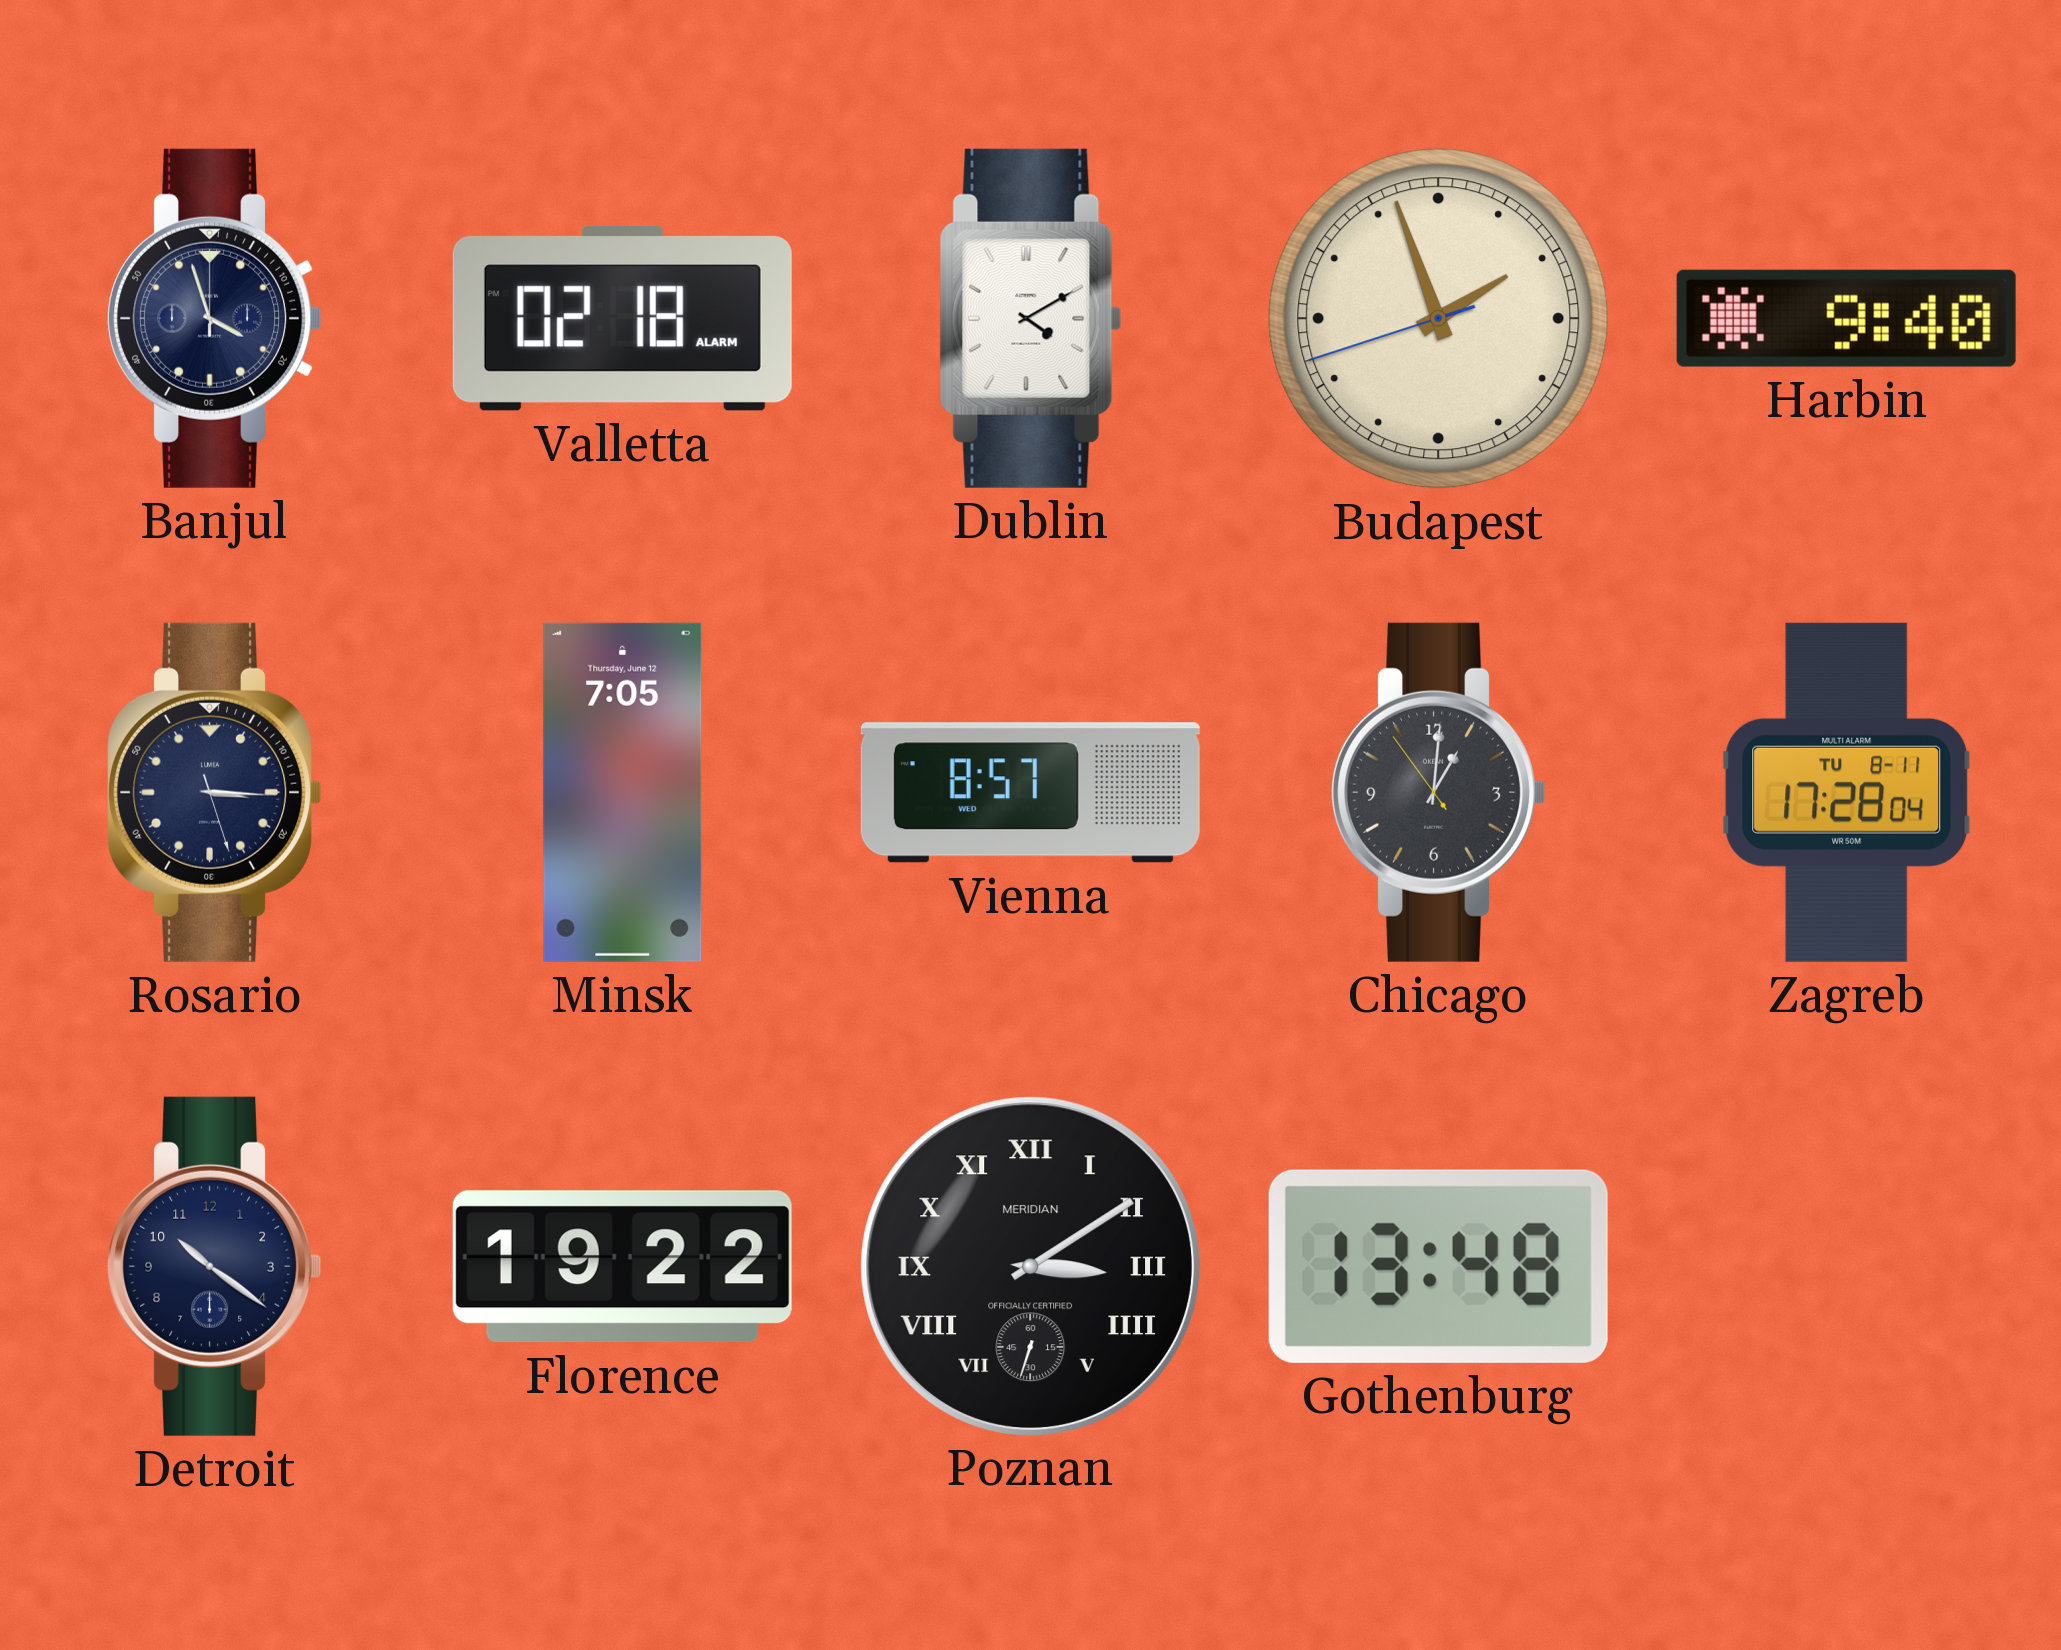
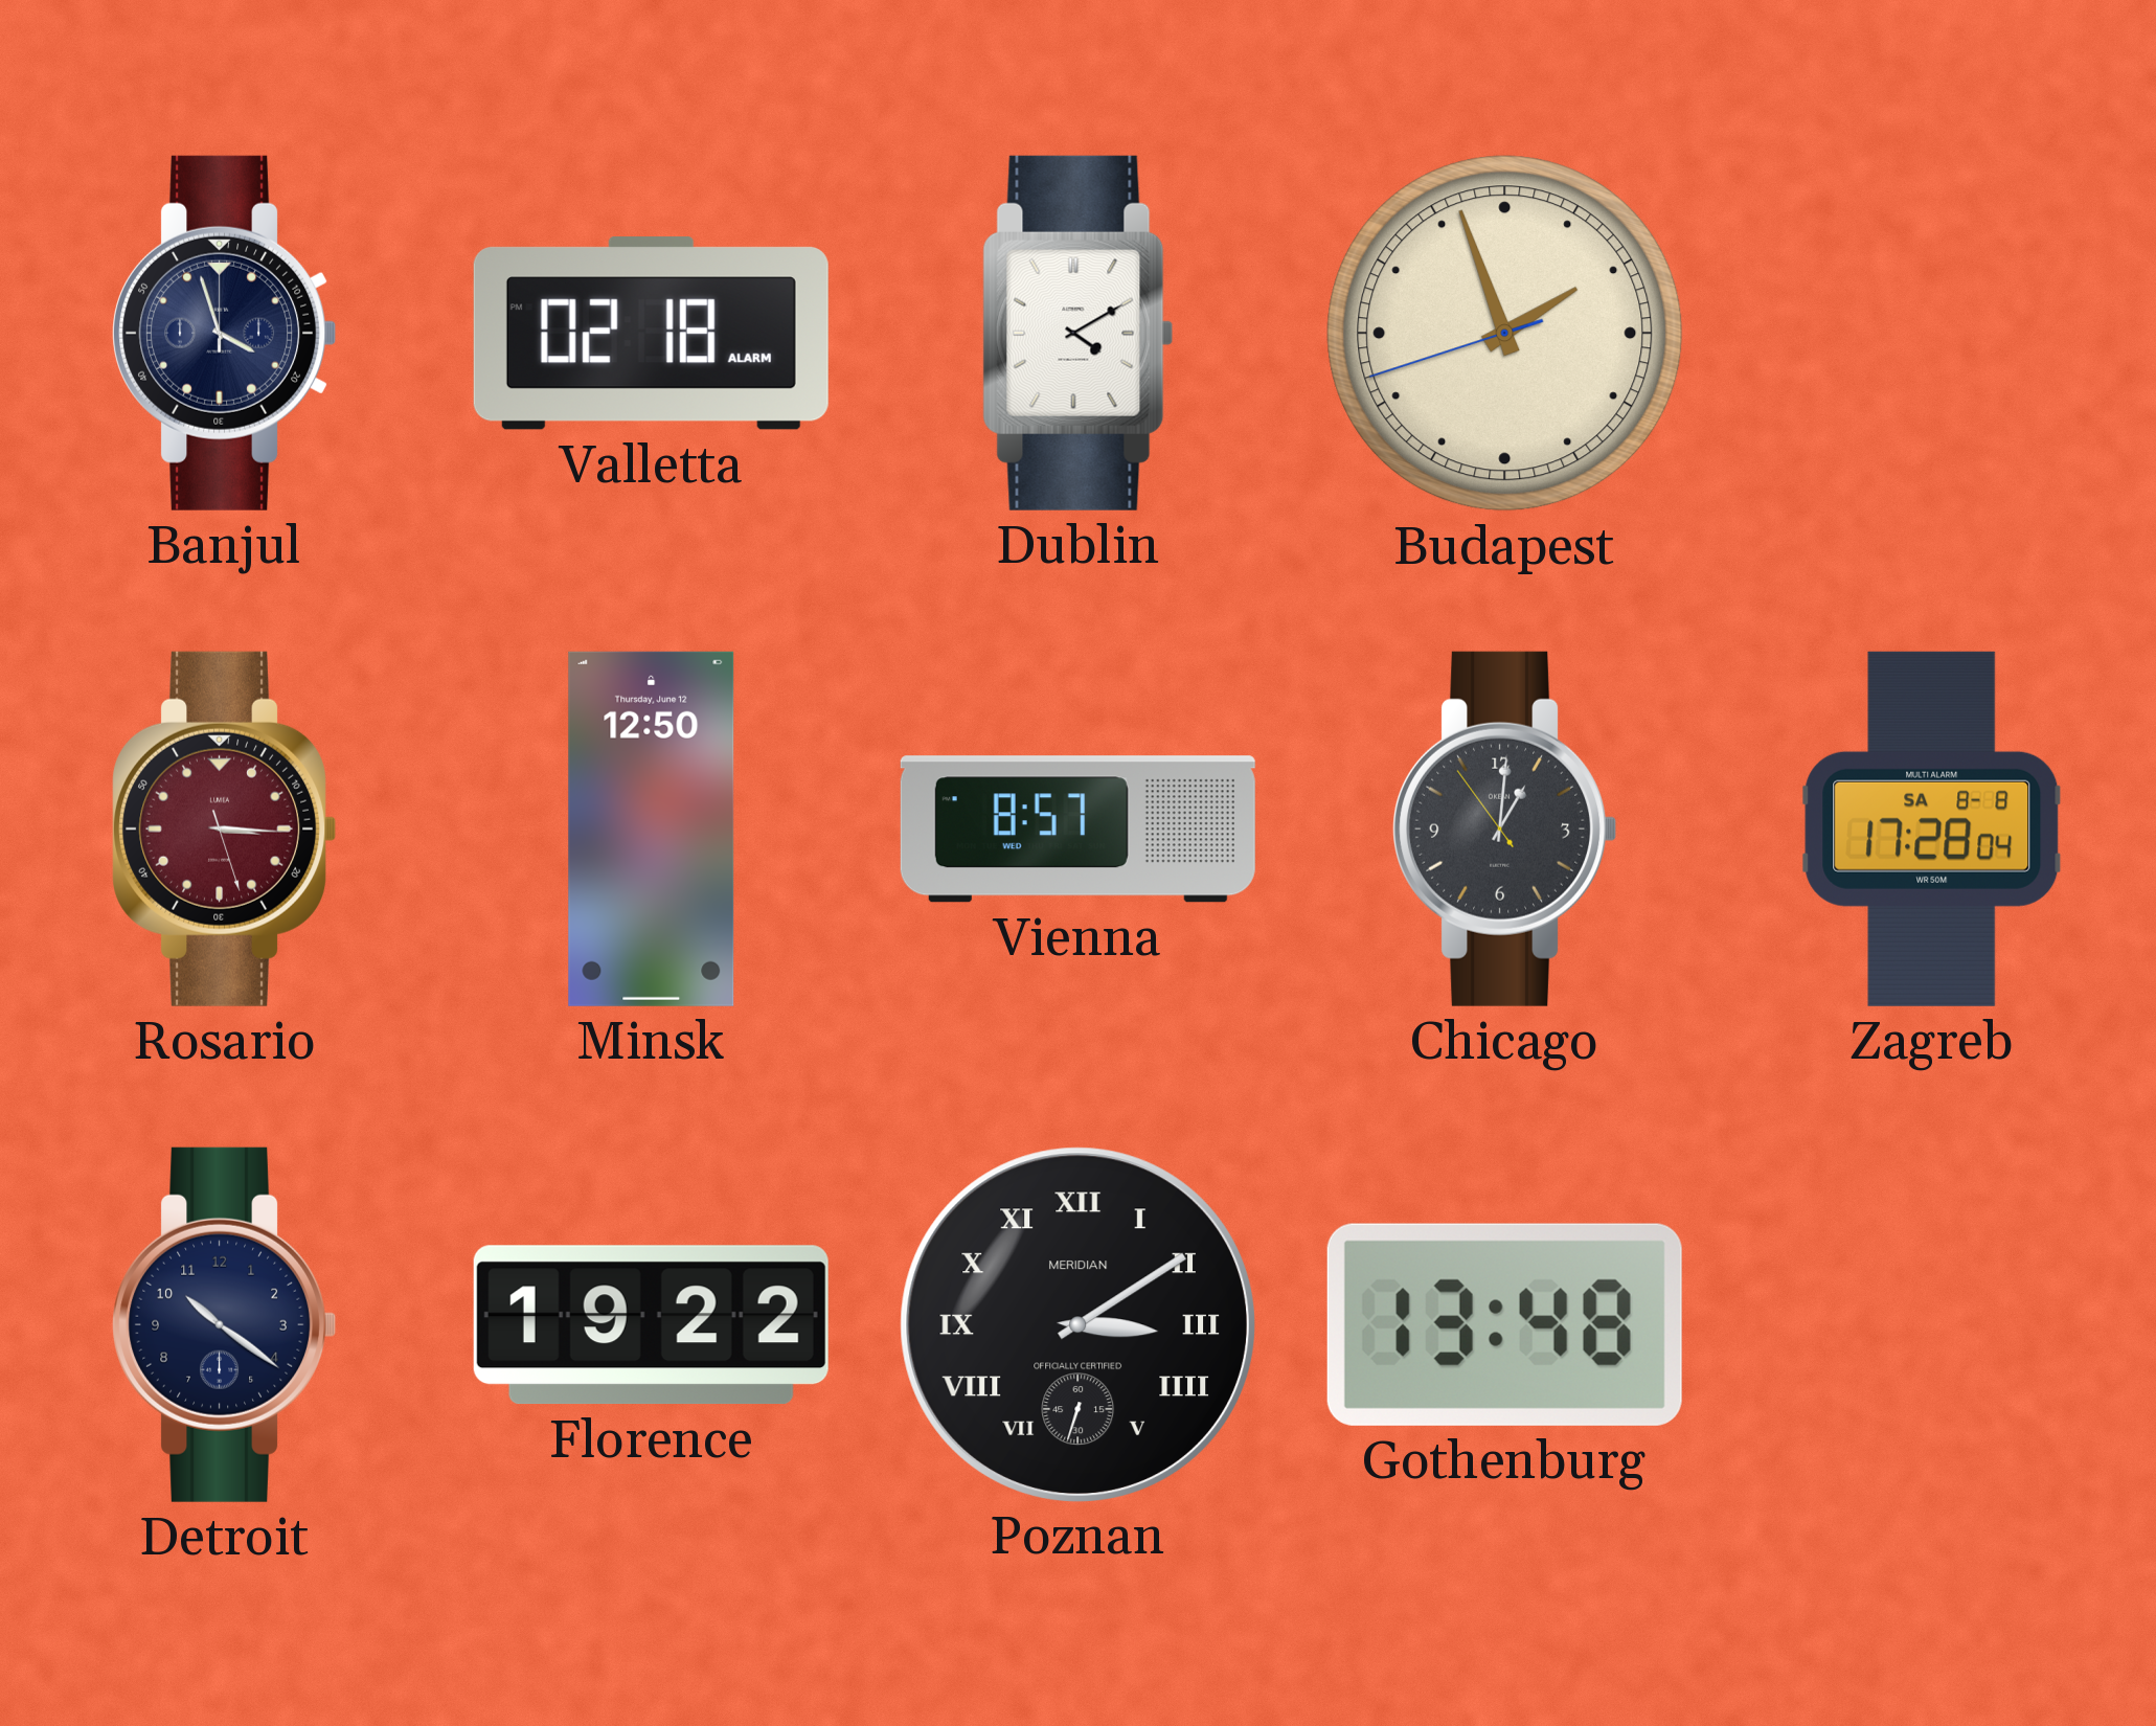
Harbin: 9:40 -> none (1846, 318)
Rosario dial: navy -> burgundy (225, 828)
Minsk: 7:05 -> 12:50 (652, 828)
Zagreb date: TU 8-11 -> SA 8-8 (1932, 828)
